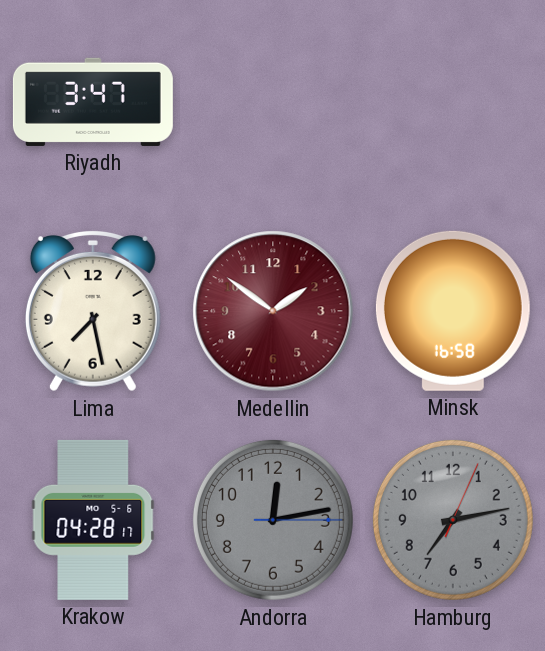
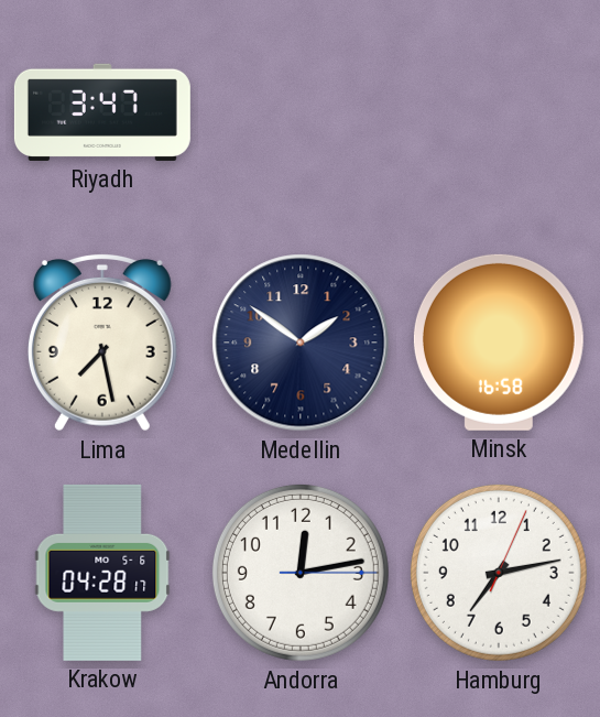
Medellin dial: burgundy -> navy (301, 343)
Andorra dial: grey -> white (301, 573)
Hamburg dial: grey -> white (499, 573)
